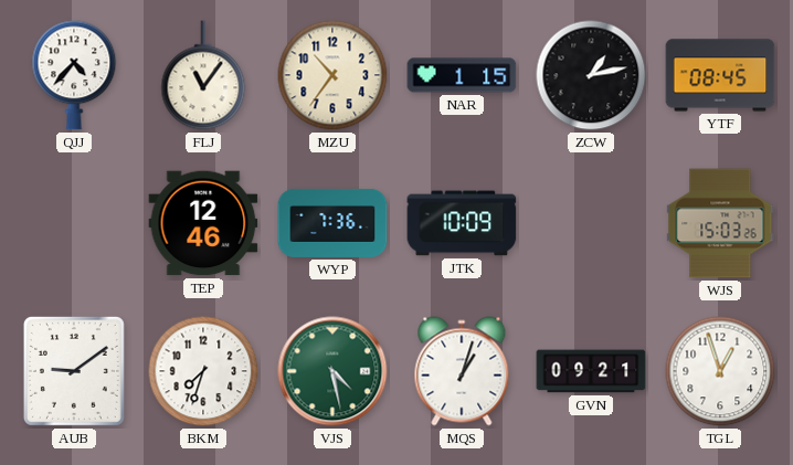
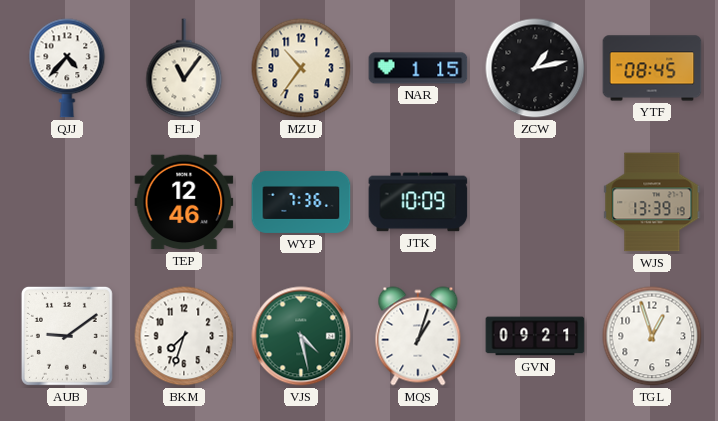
WJS: 15:03 -> 13:39 (652, 202)
